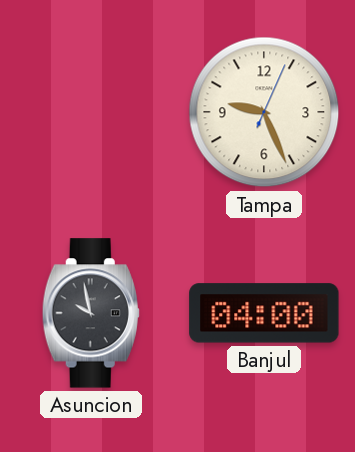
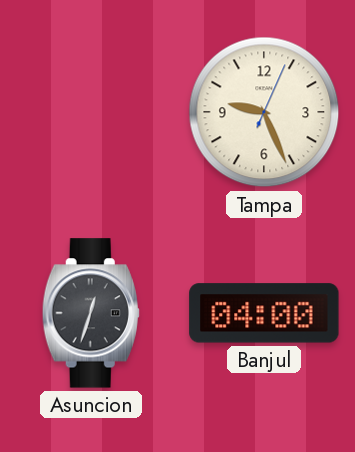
Asuncion: 9:58 -> 12:33 (91, 313)
